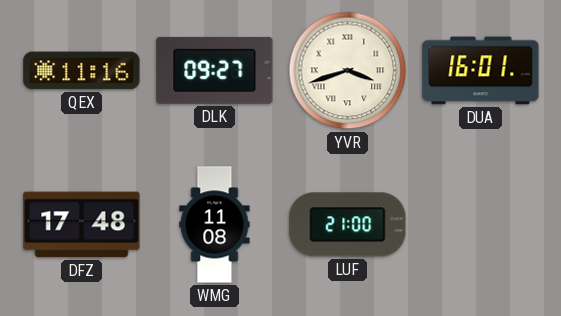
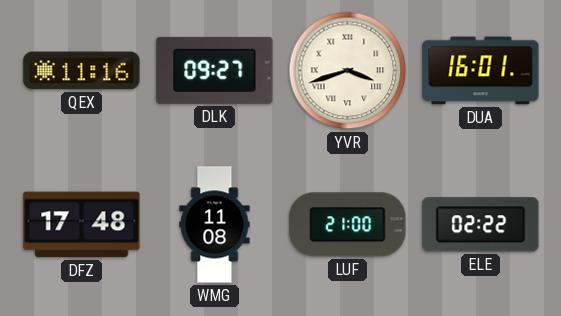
ELE: none -> 02:22 (481, 225)
